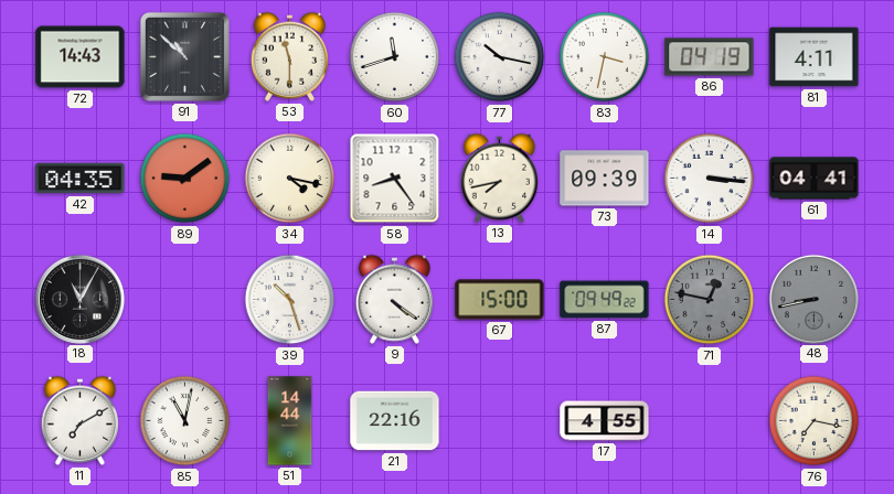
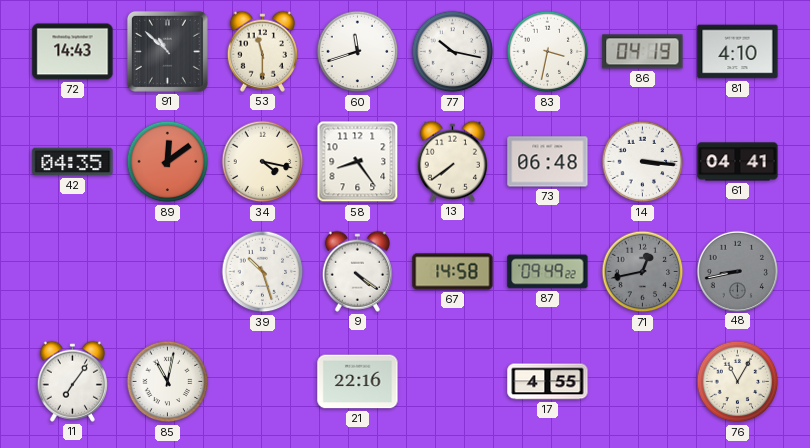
81: 4:11 -> 4:10 (738, 52)
89: 9:09 -> 12:09 (168, 162)
13: 7:43 -> 7:39 (452, 161)
73: 09:39 -> 06:48 (548, 162)
18: 11:05 -> none (79, 299)
67: 15:00 -> 14:58 (453, 272)
71: 12:47 -> 12:43 (643, 272)
11: 7:10 -> 7:06 (72, 381)
51: 14:44 -> none (290, 421)
76: 7:17 -> 11:05 (738, 382)
